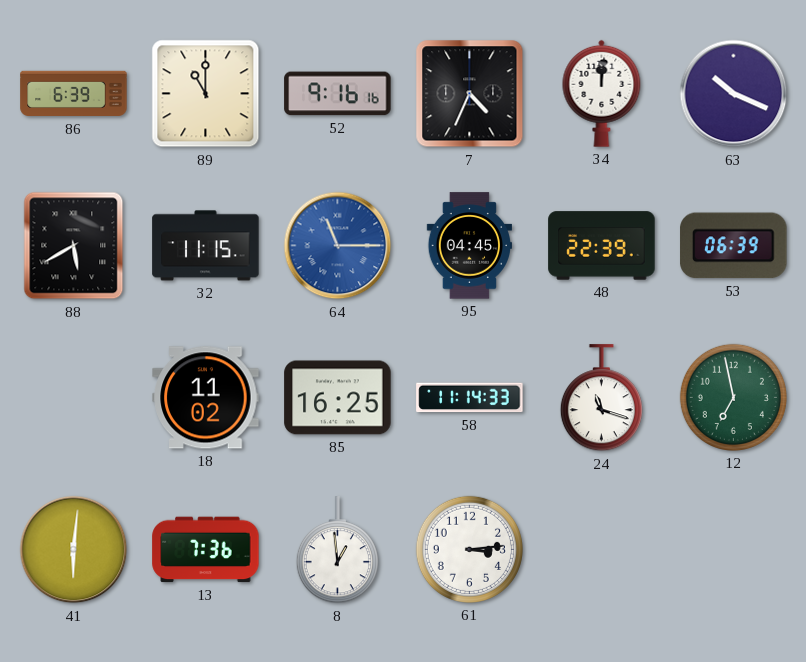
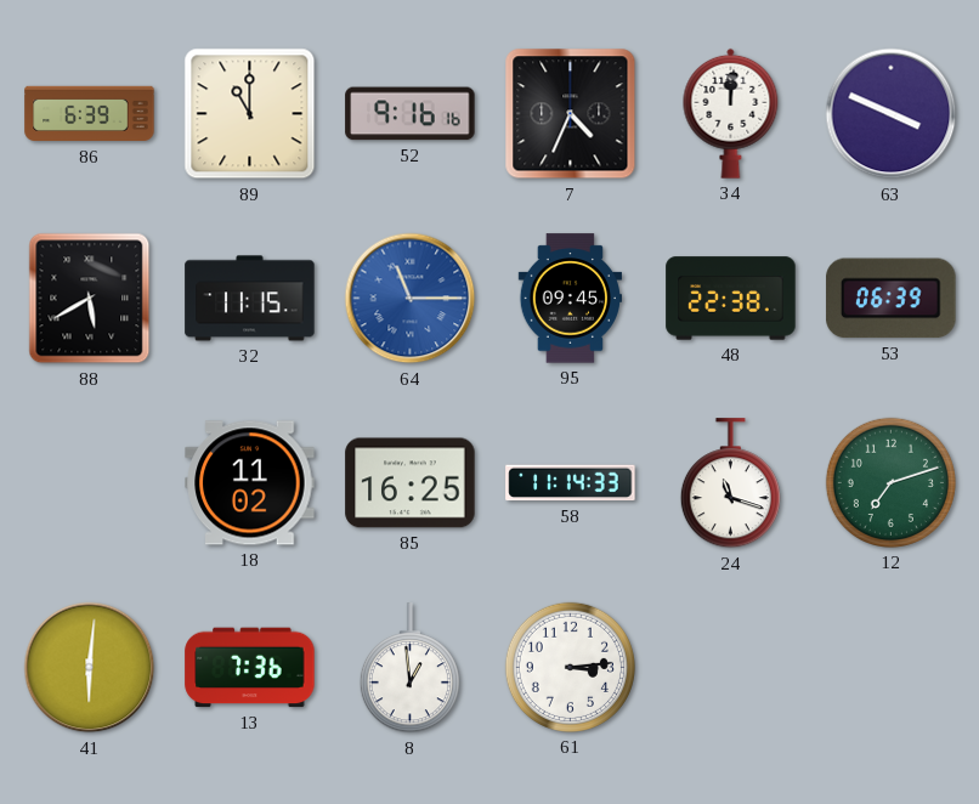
63: 10:19 -> 3:49 (892, 114)
95: 04:45 -> 09:45 (570, 299)
48: 22:39 -> 22:38 (731, 299)
12: 6:58 -> 7:12 (890, 482)
